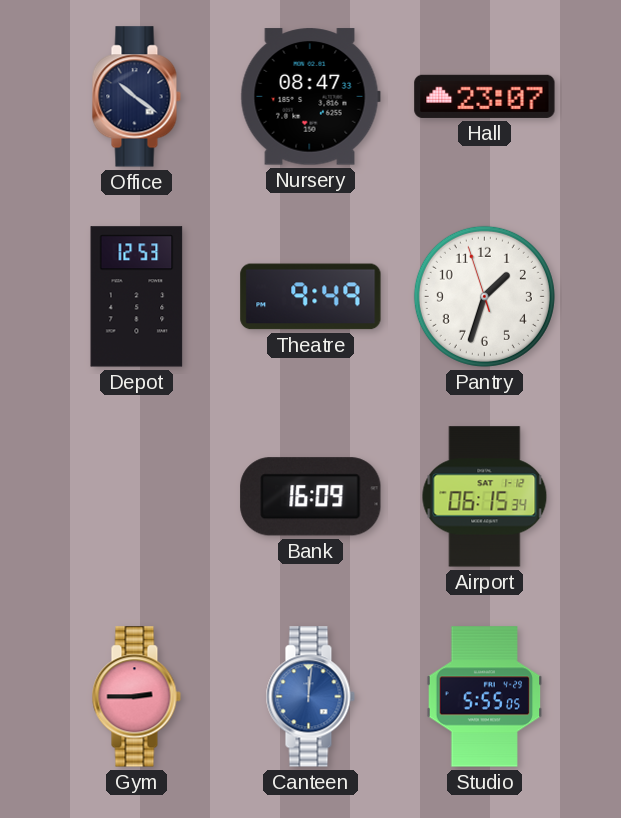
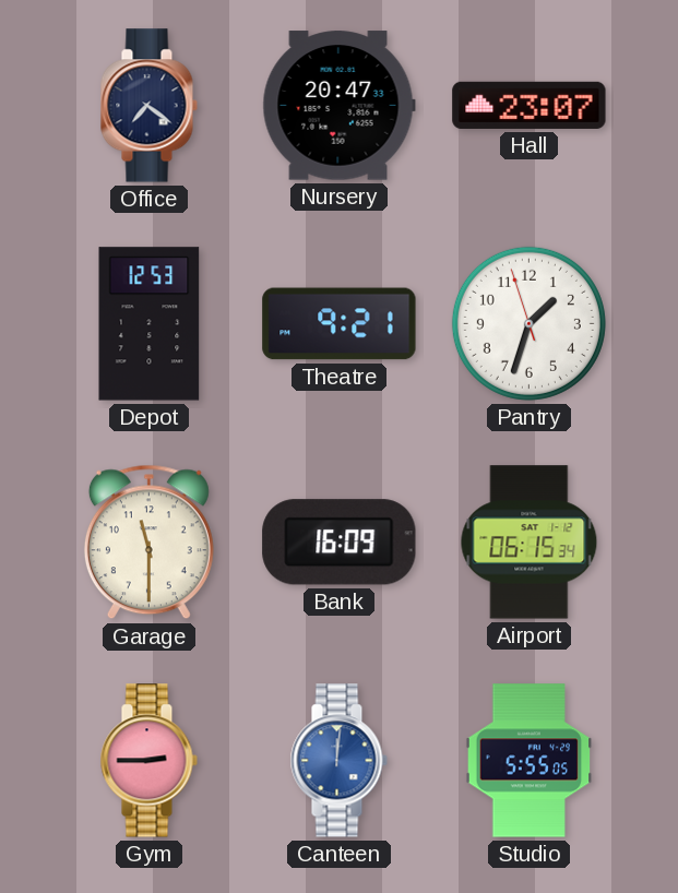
Office: 10:21 -> 7:21 (148, 106)
Nursery: 08:47 -> 20:47 (338, 106)
Theatre: 9:49 -> 9:21 (340, 324)
Garage: none -> 11:30 (148, 543)
